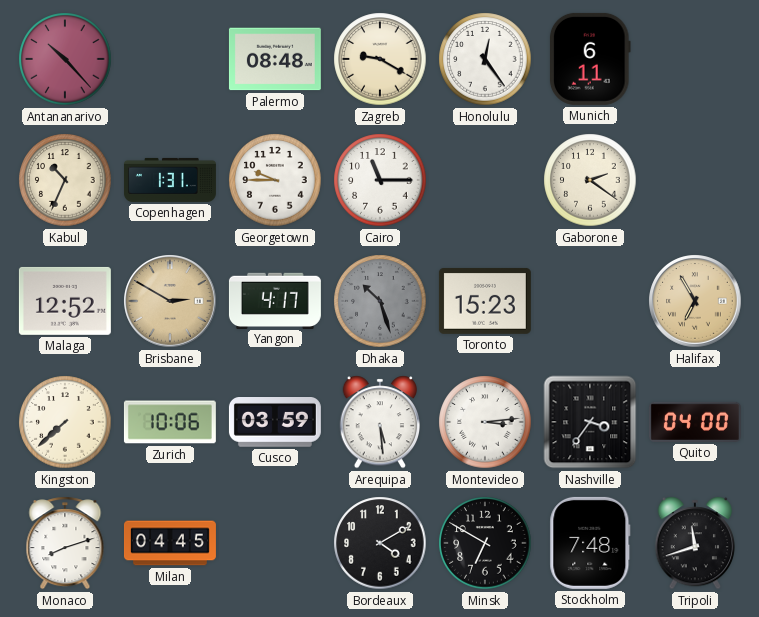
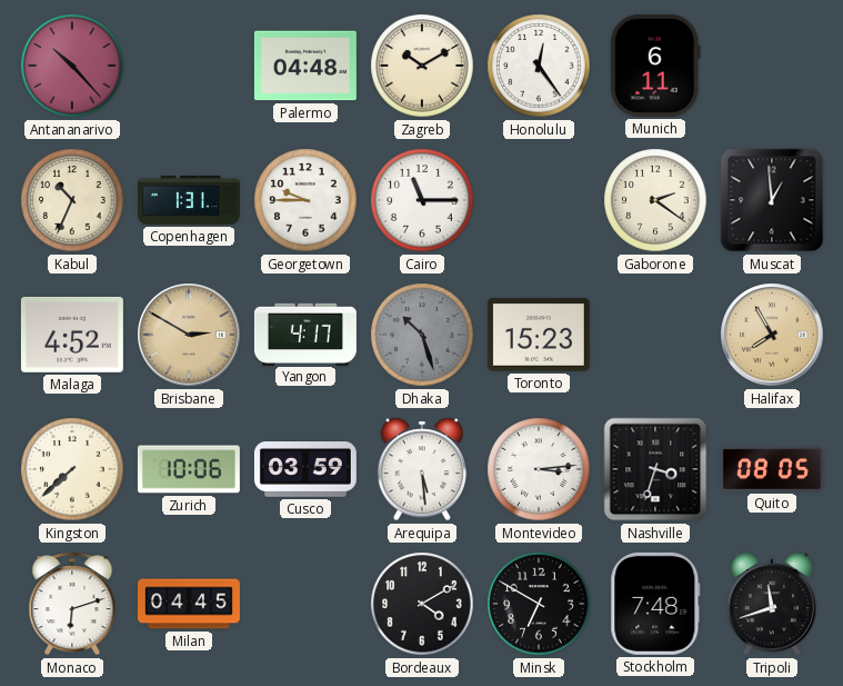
Palermo: 08:48 -> 04:48 (305, 66)
Zagreb: 9:20 -> 10:10 (422, 66)
Muscat: none -> 12:59 (772, 200)
Malaga: 12:52 -> 4:52 (72, 335)
Halifax: 6:55 -> 7:55 (772, 335)
Nashville: 3:36 -> 3:33 (655, 469)
Quito: 04:00 -> 08:05 (772, 469)
Monaco: 8:12 -> 6:12 (72, 604)
